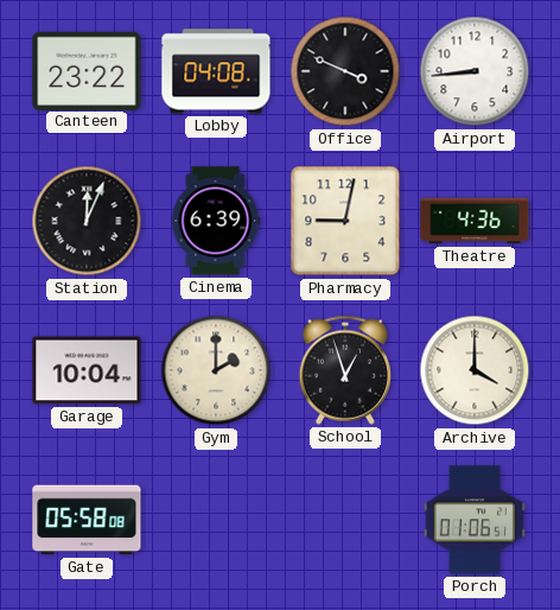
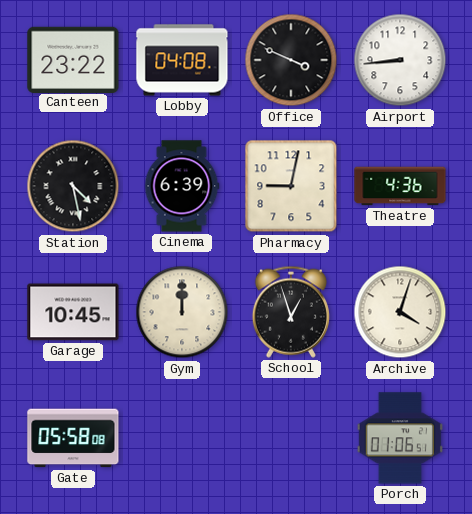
Station: 12:04 -> 4:28 (73, 186)
Garage: 10:04 -> 10:45 (73, 312)
Gym: 2:00 -> 12:00 (182, 312)
Archive: 4:00 -> 4:03 (400, 312)
